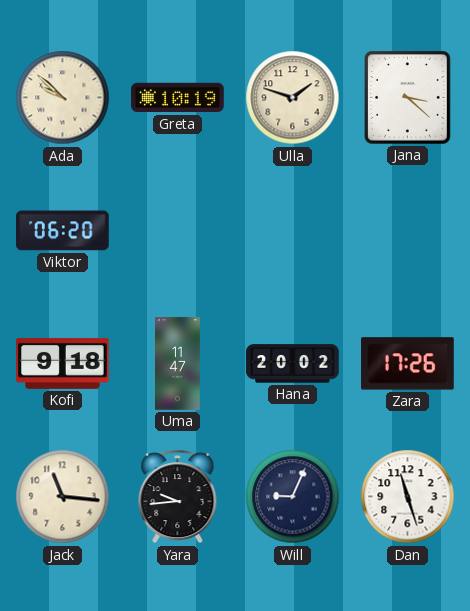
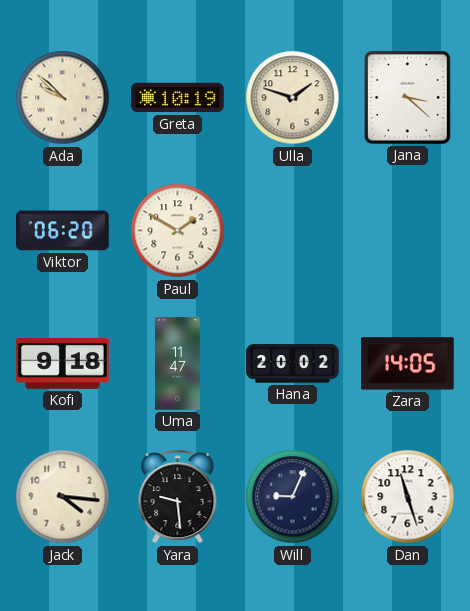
Paul: none -> 1:50 (178, 231)
Zara: 17:26 -> 14:05 (408, 364)
Jack: 11:16 -> 4:16 (63, 497)
Yara: 9:44 -> 9:29 (178, 497)
